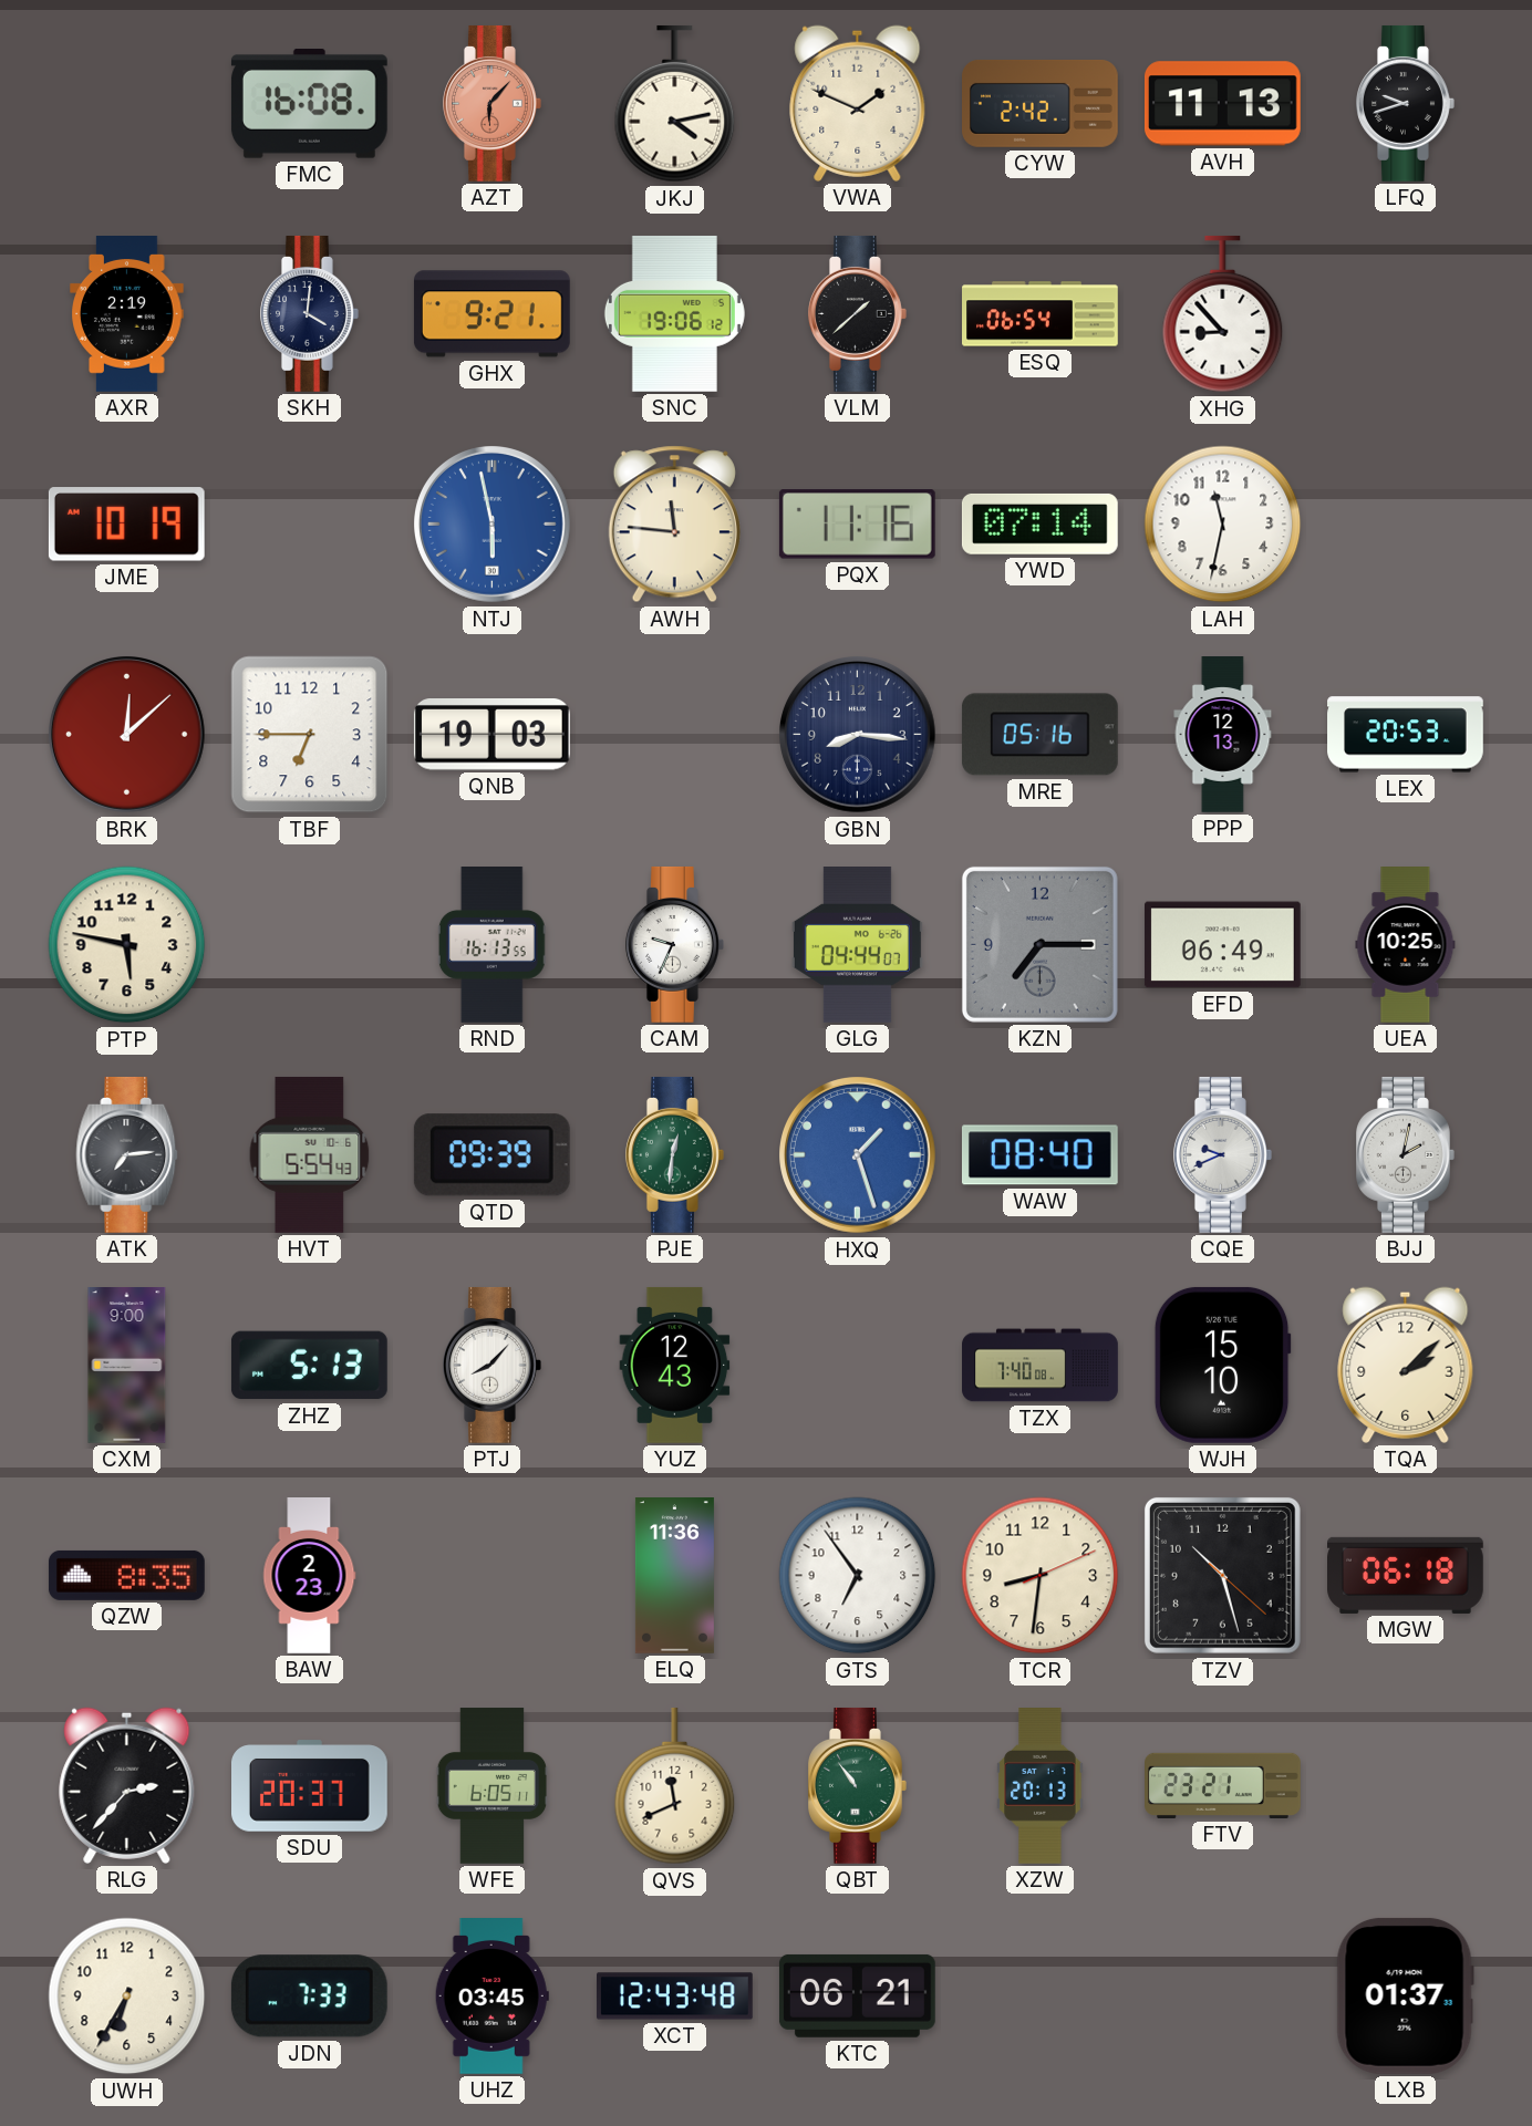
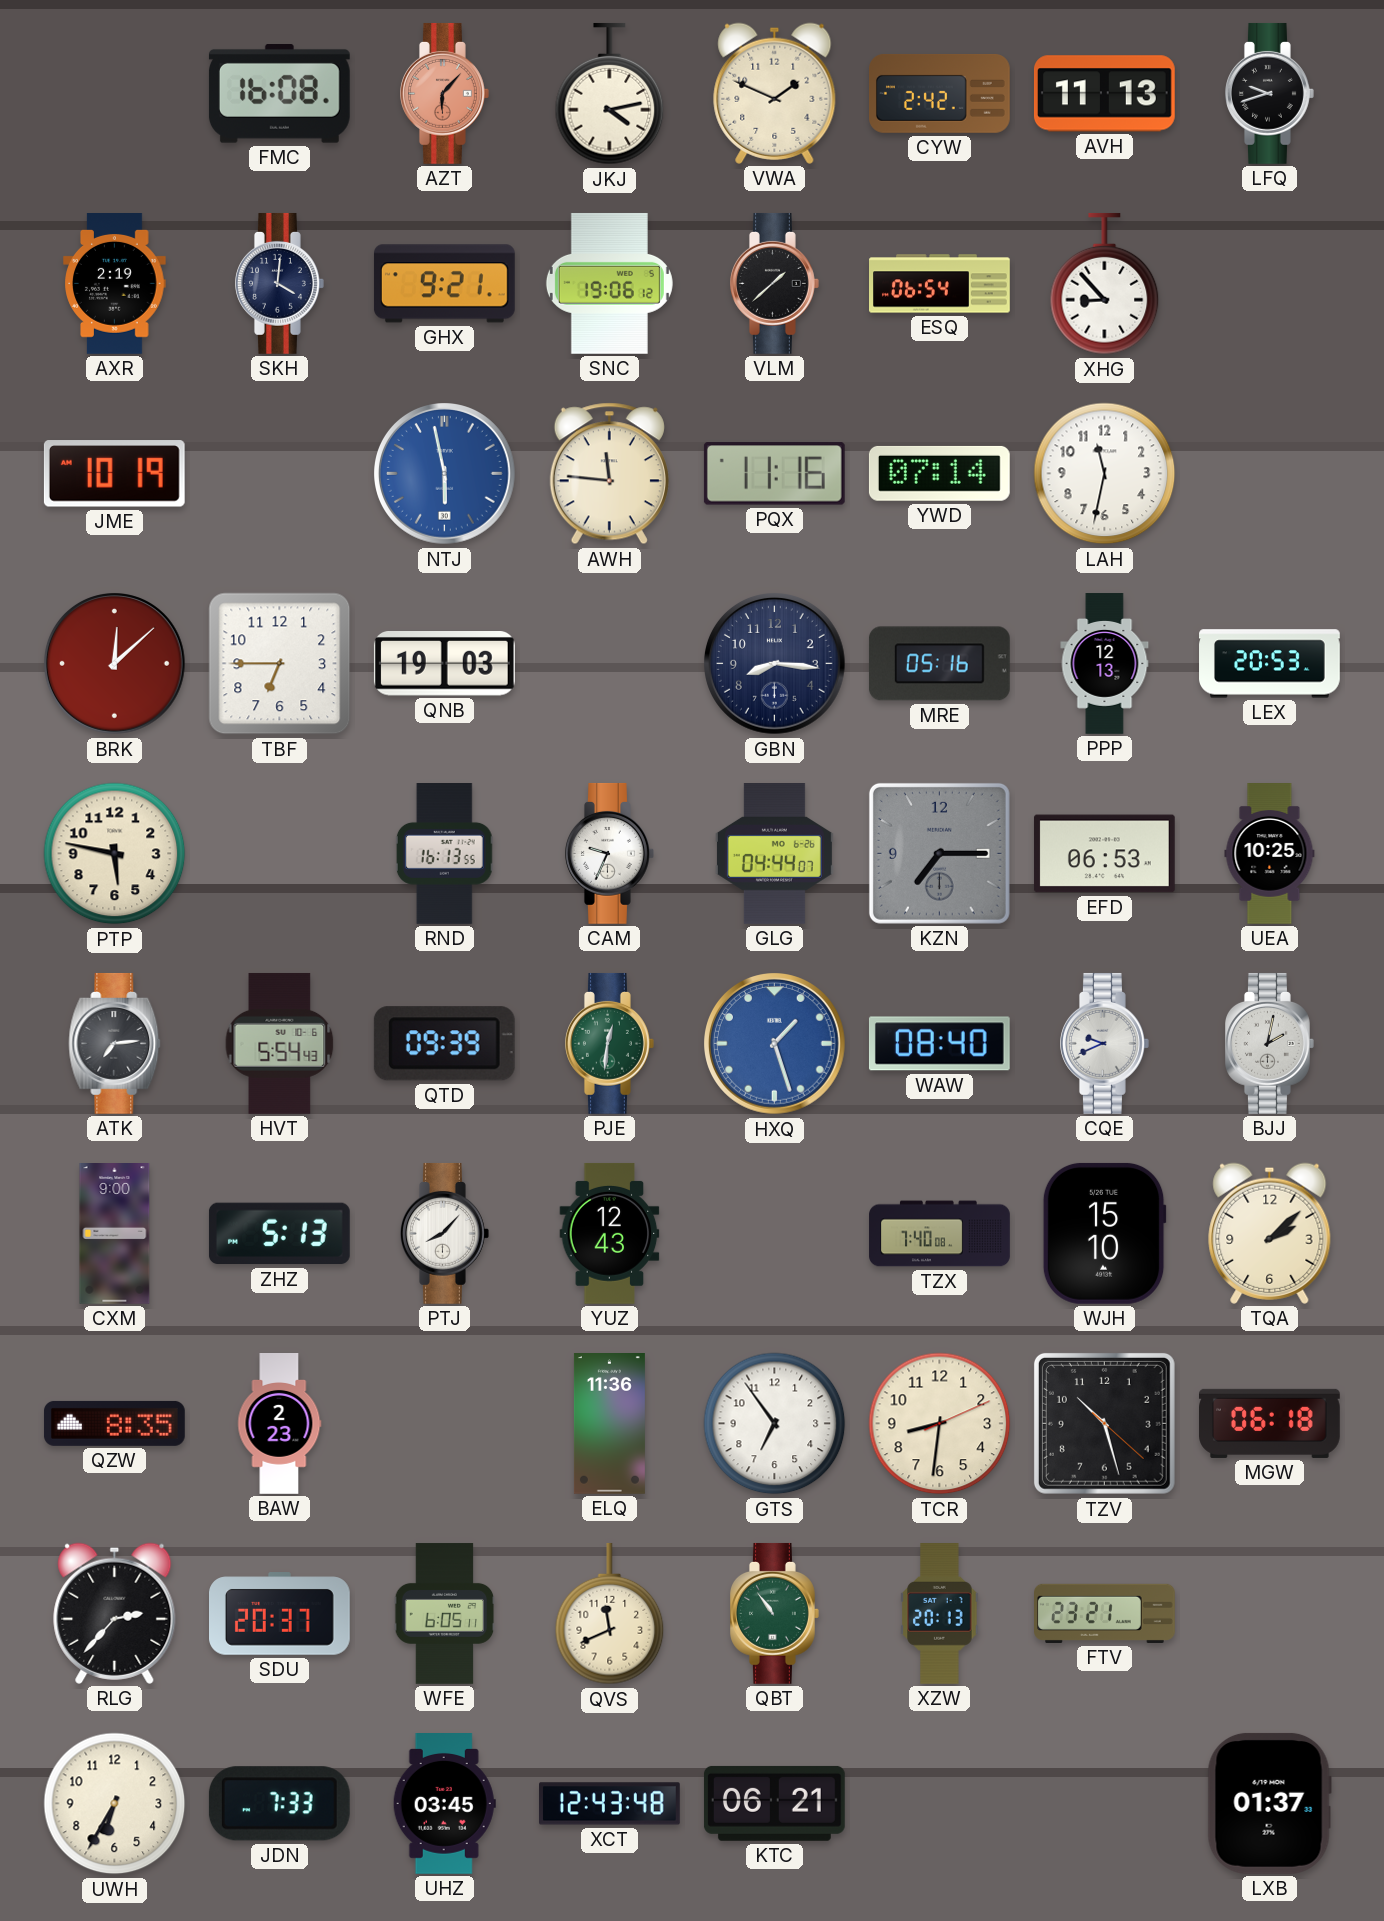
EFD: 06:49 -> 06:53 (1104, 854)
